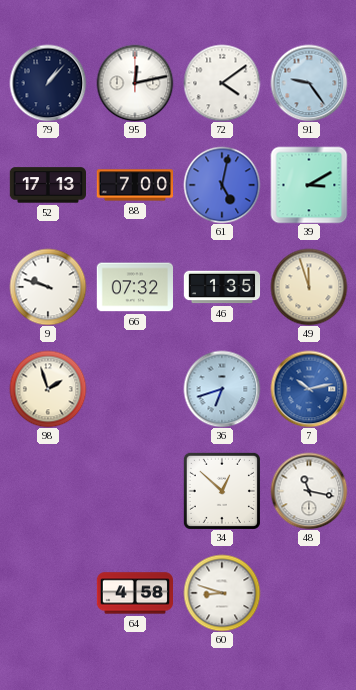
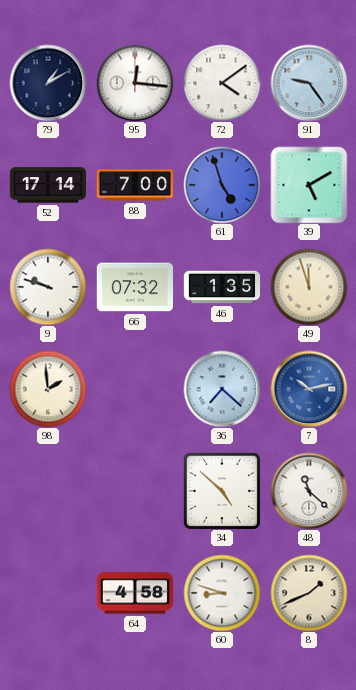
79: 1:07 -> 1:10 (48, 83)
95: 12:13 -> 12:16 (135, 83)
52: 17:13 -> 17:14 (47, 185)
61: 5:02 -> 4:57 (222, 185)
39: 3:10 -> 5:10 (309, 185)
98: 1:57 -> 1:59 (48, 389)
36: 6:42 -> 7:22 (222, 389)
34: 12:52 -> 4:52 (222, 491)
48: 11:17 -> 11:22 (309, 491)
8: none -> 1:41 (309, 593)
